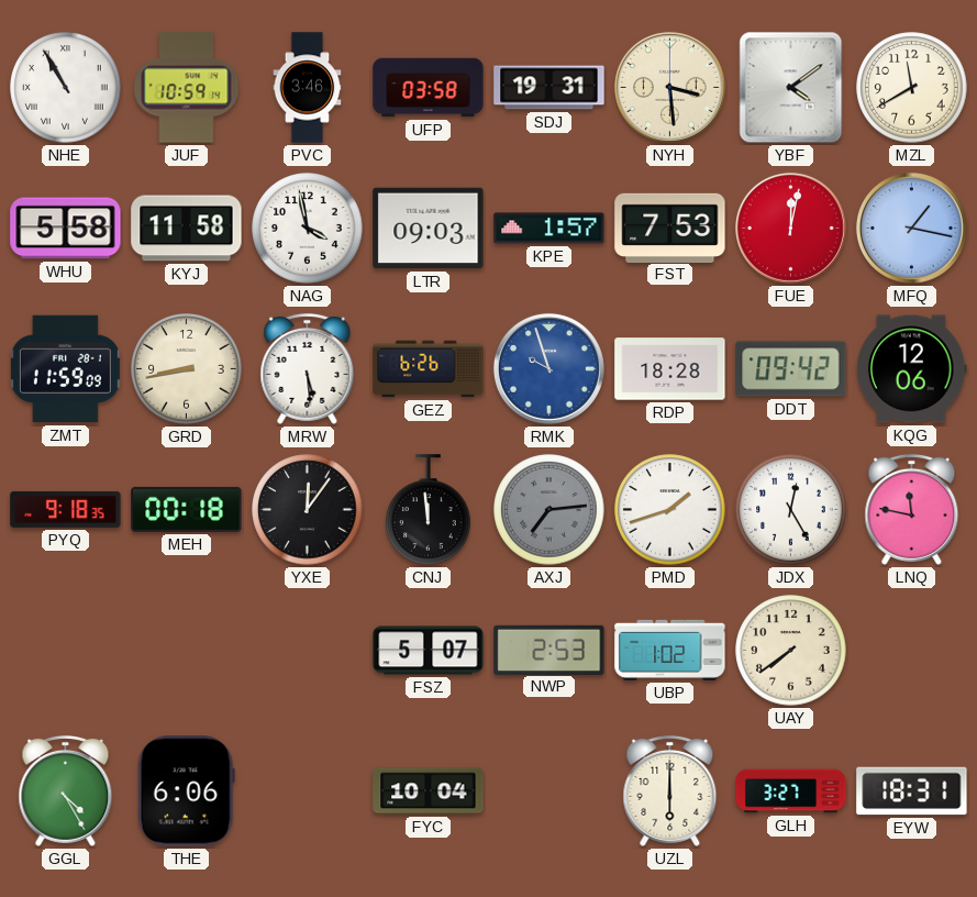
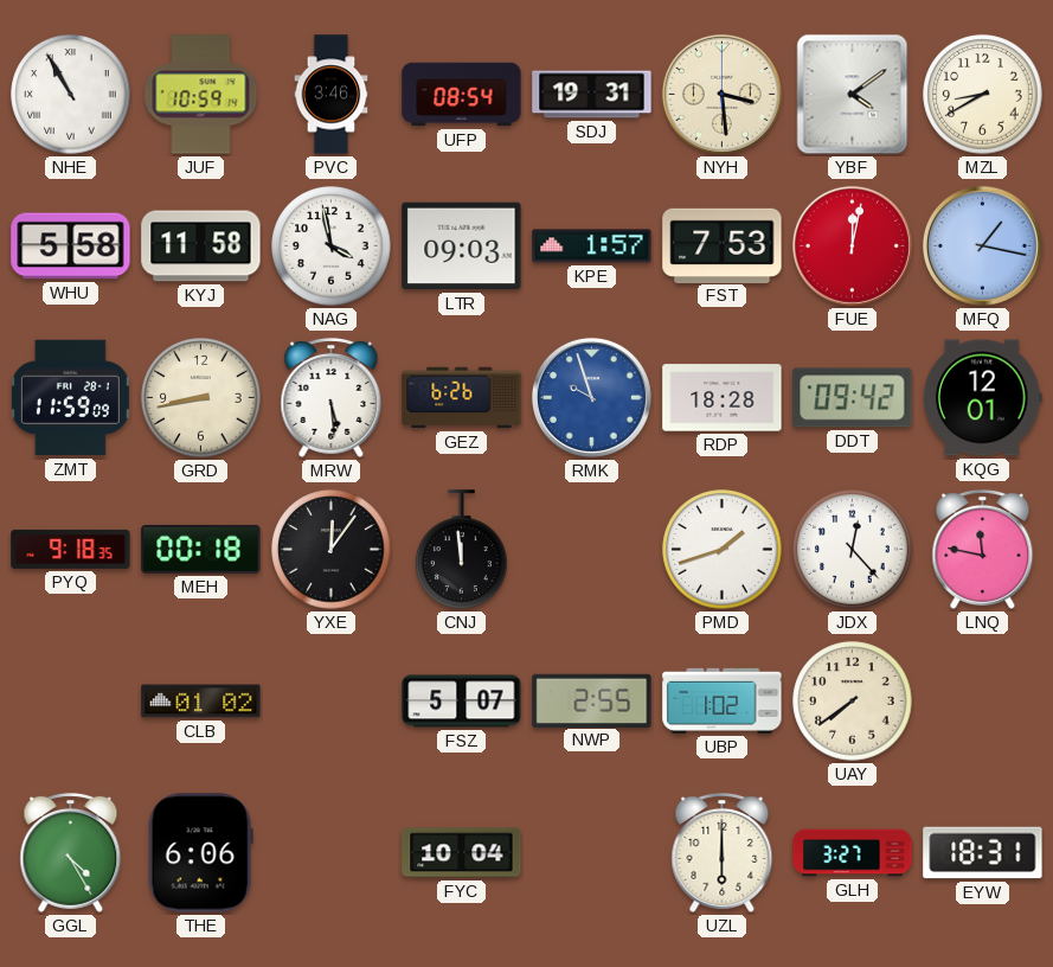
UFP: 03:58 -> 08:54 (462, 95)
MZL: 11:40 -> 8:40 (983, 95)
KQG: 12:06 -> 12:01 (982, 398)
AXJ: 7:14 -> none (549, 510)
JDX: 12:25 -> 12:23 (853, 550)
CLB: none -> 01:02 (201, 702)
NWP: 2:53 -> 2:55 (592, 700)
